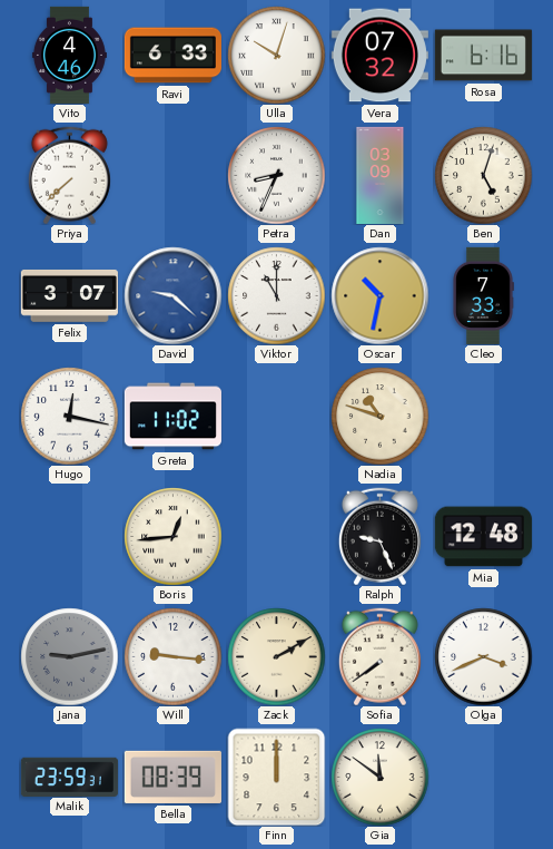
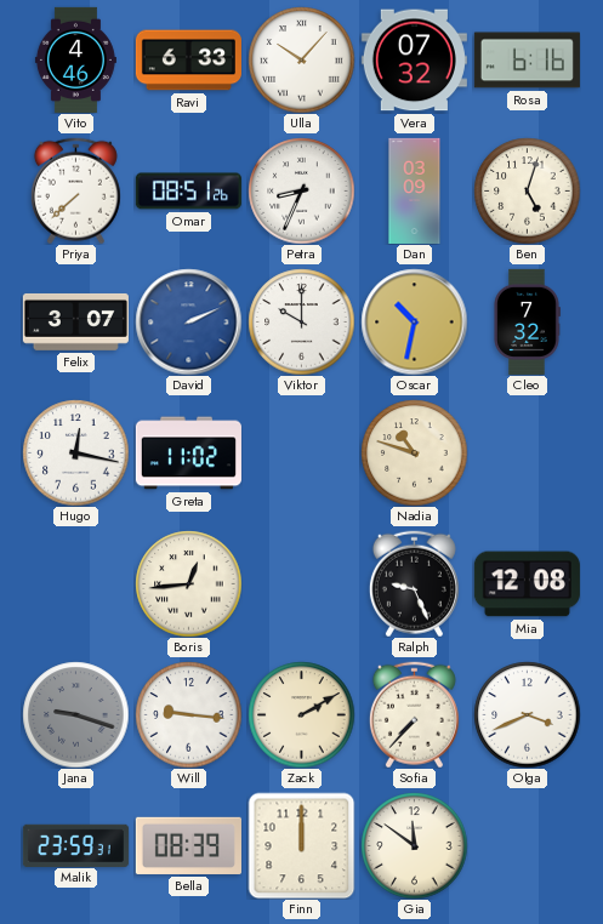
Ulla: 10:03 -> 10:07 (301, 59)
Omar: none -> 08:51 (188, 192)
David: 9:22 -> 2:11 (188, 321)
Viktor: 11:00 -> 10:00 (301, 321)
Cleo: 7:33 -> 7:32 (527, 321)
Mia: 12:48 -> 12:08 (527, 584)
Jana: 9:13 -> 9:18 (75, 714)
Sofia: 7:39 -> 7:37 (414, 714)
